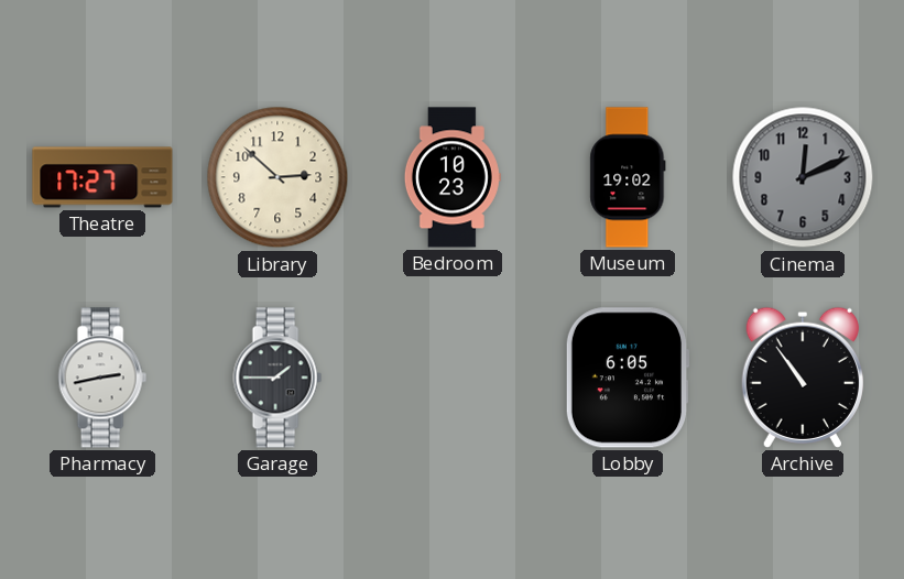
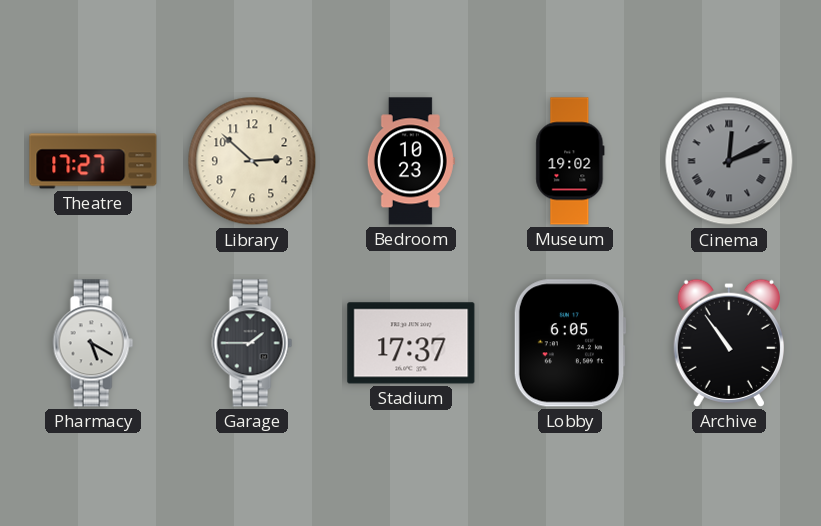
Cinema numerals: Arabic -> Roman (729, 161)
Pharmacy: 2:43 -> 5:20 (93, 343)
Stadium: none -> 17:37 (411, 343)
